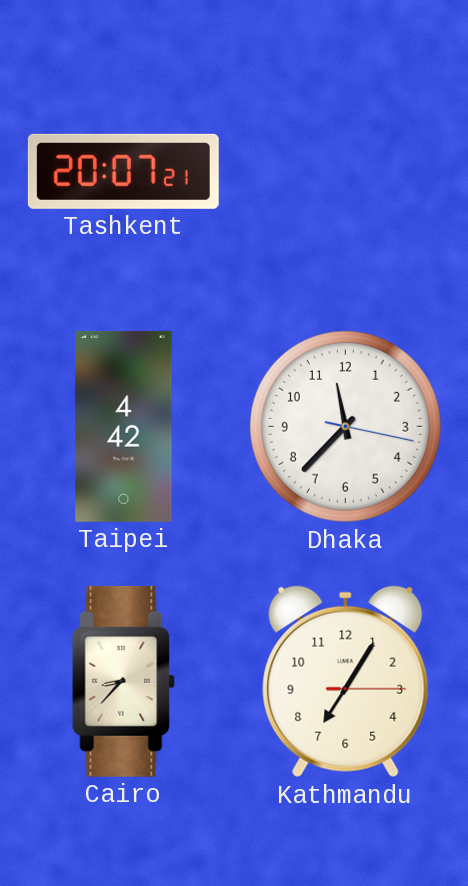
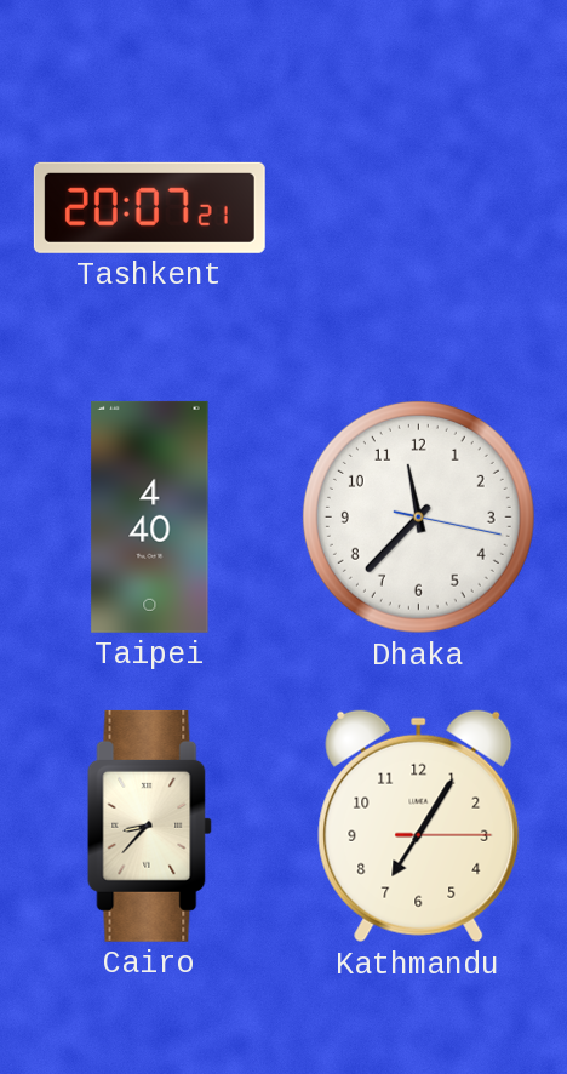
Taipei: 4:42 -> 4:40 (150, 516)
